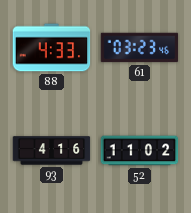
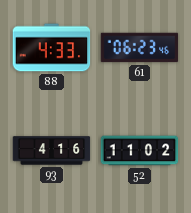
61: 03:23 -> 06:23 (140, 48)
